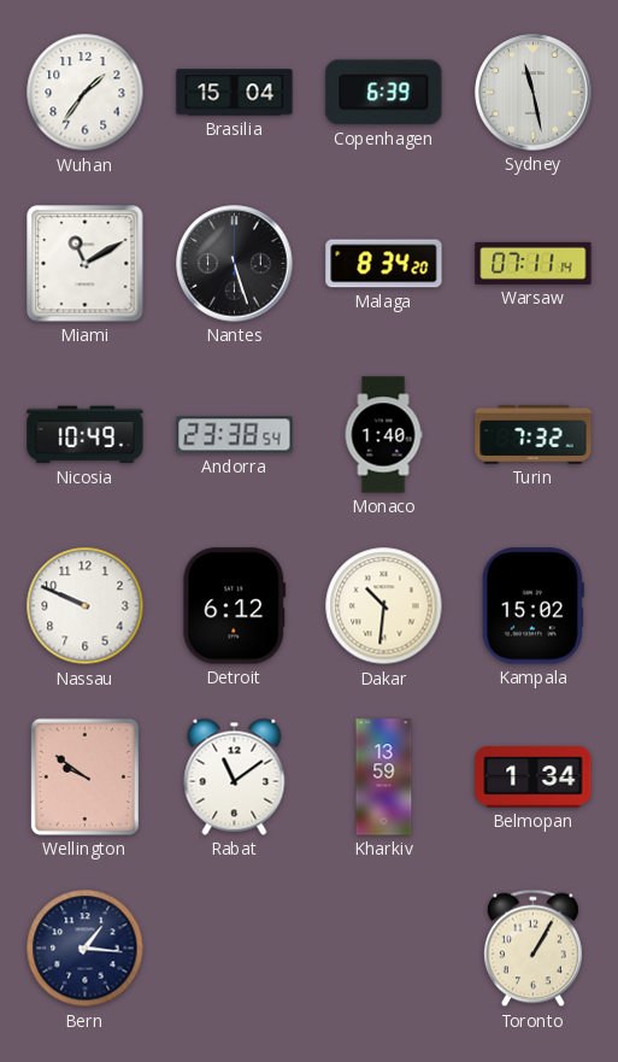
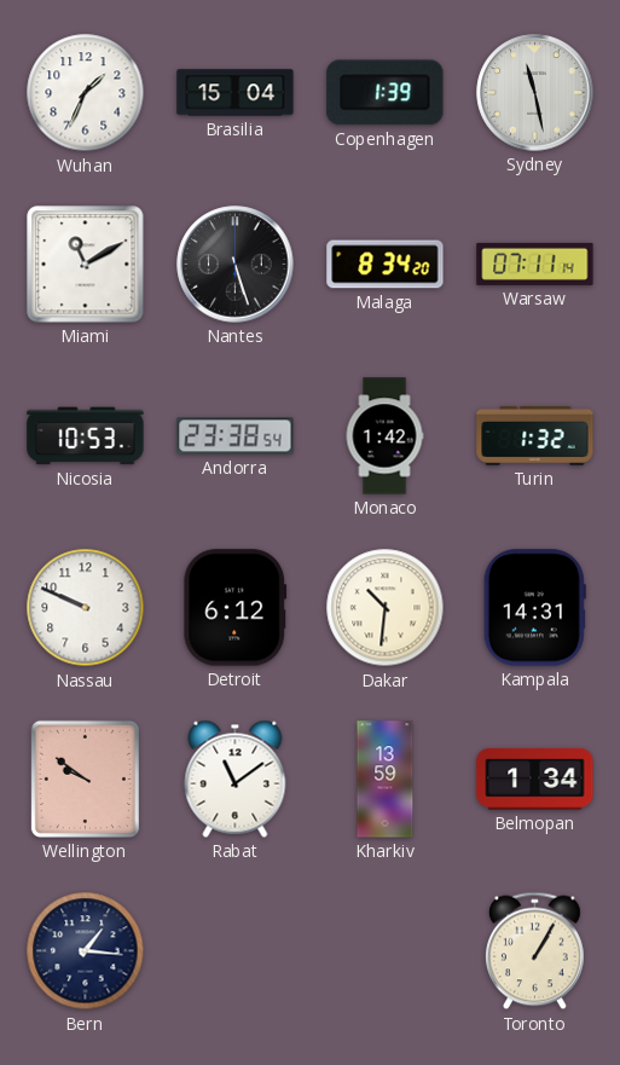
Wuhan: 1:36 -> 1:34 (86, 93)
Copenhagen: 6:39 -> 1:39 (386, 93)
Nicosia: 10:49 -> 10:53 (86, 436)
Monaco: 1:40 -> 1:42 (384, 436)
Turin: 7:32 -> 1:32 (535, 435)
Kampala: 15:02 -> 14:31 (534, 608)
